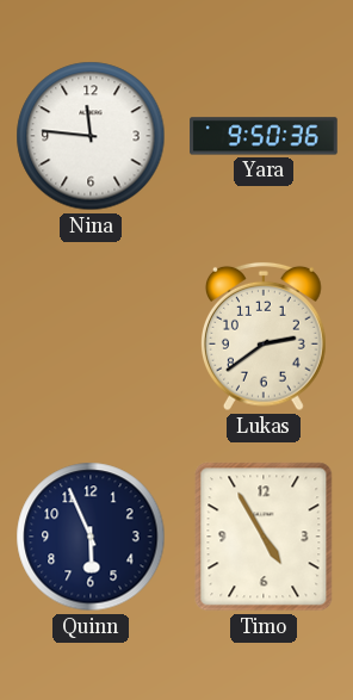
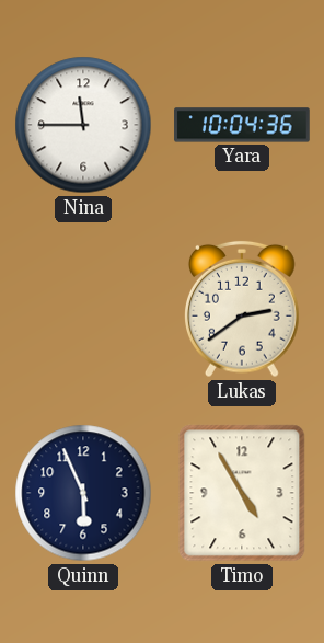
Nina: 11:46 -> 11:45 (83, 125)
Yara: 9:50 -> 10:04 (242, 125)
